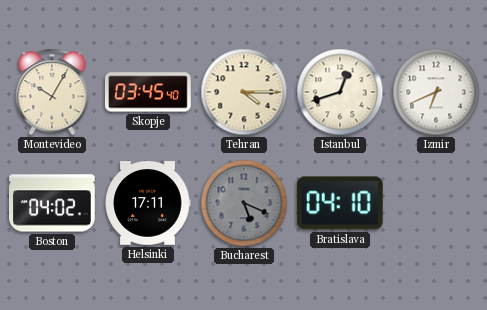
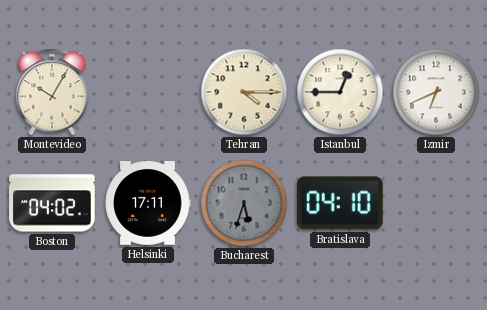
Skopje: 03:45 -> none (149, 92)
Istanbul: 12:42 -> 12:45 (340, 92)
Bucharest: 5:19 -> 5:33 (244, 203)
